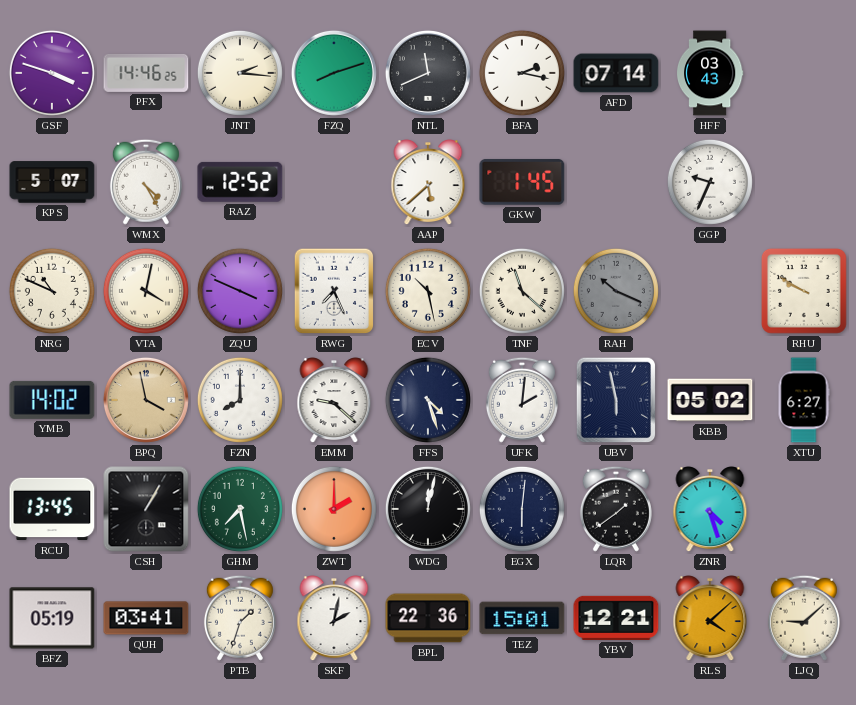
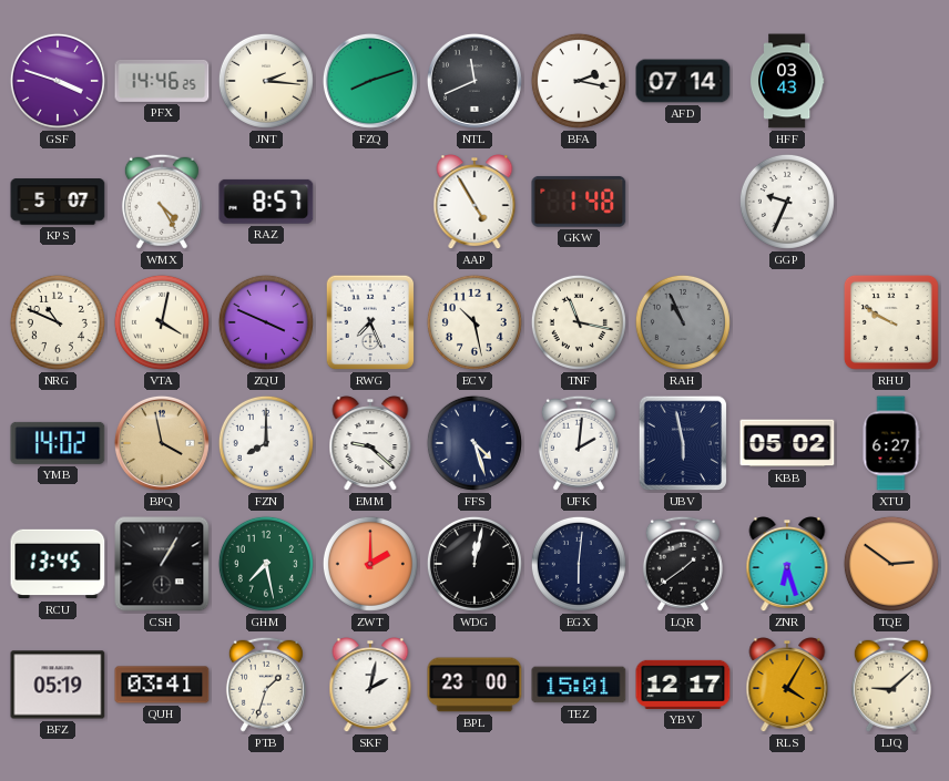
RAZ: 12:52 -> 8:57 (266, 202)
AAP: 5:38 -> 4:55 (474, 203)
GKW: 1:45 -> 1:48 (579, 202)
TNF: 11:22 -> 11:17 (579, 322)
RAH: 10:19 -> 10:56 (683, 322)
ZNR: 4:27 -> 6:27 (787, 565)
TQE: none -> 2:51 (891, 564)
BPL: 22:36 -> 23:00 (474, 685)
YBV: 12:21 -> 12:17 (683, 685)
RLS: 4:08 -> 4:05 (787, 686)
